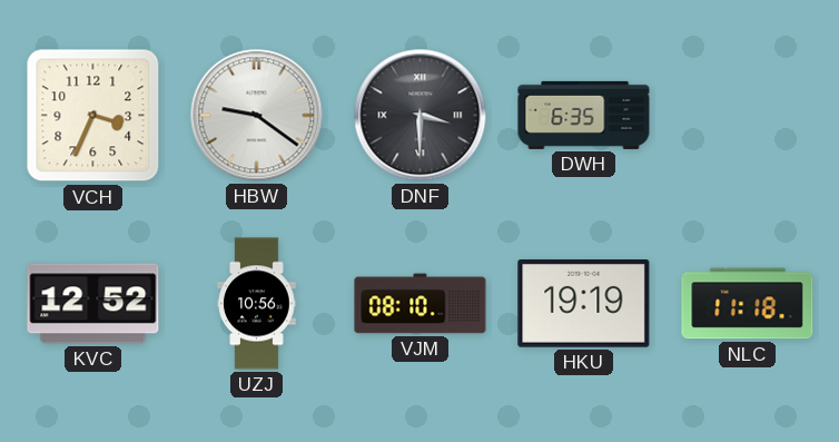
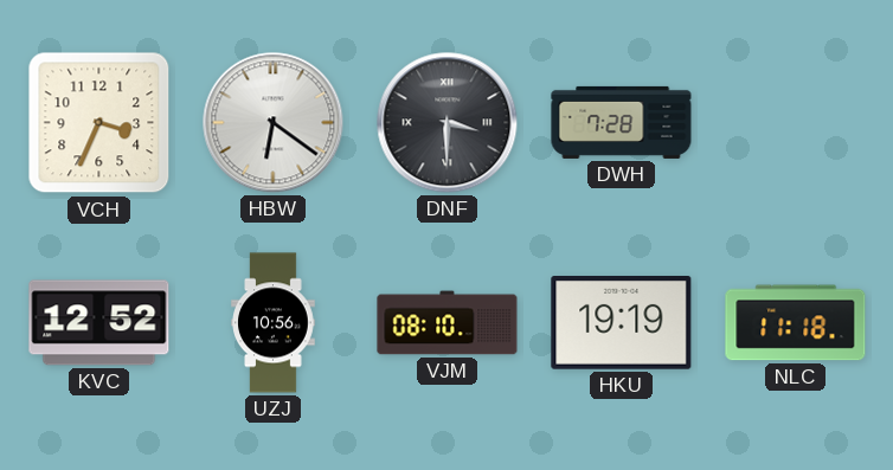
HBW: 9:21 -> 6:21 (274, 123)
DWH: 6:35 -> 7:28 (622, 122)
